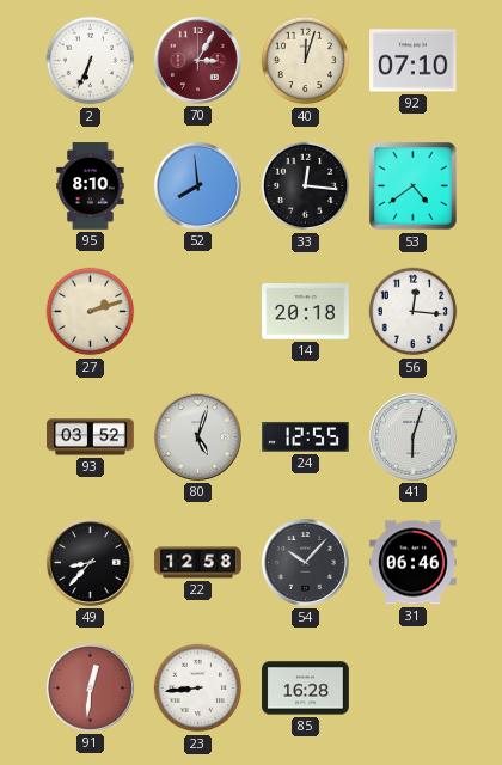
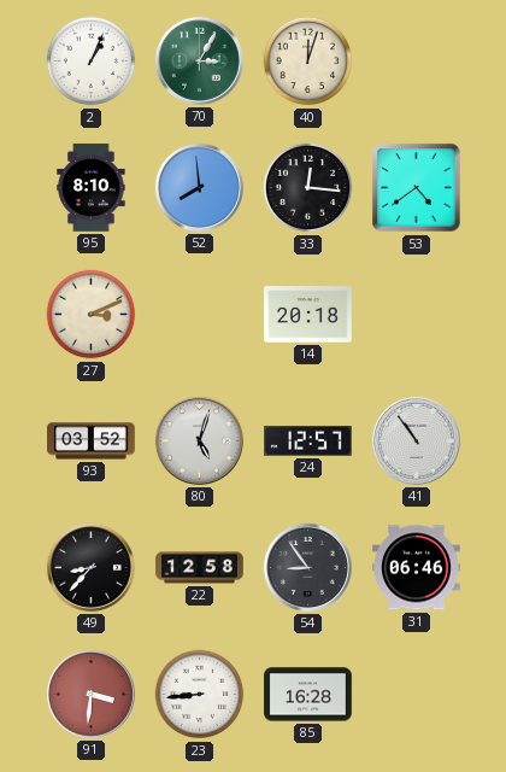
2: 6:34 -> 1:04 (92, 62)
70 dial: burgundy -> green (199, 60)
92: 07:10 -> none (414, 61)
27: 2:12 -> 3:11 (92, 315)
56: 12:16 -> none (414, 312)
24: 12:55 -> 12:57 (308, 440)
41: 6:03 -> 10:54 (416, 440)
54: 10:07 -> 8:54 (307, 567)
91: 12:31 -> 3:31 (90, 694)
